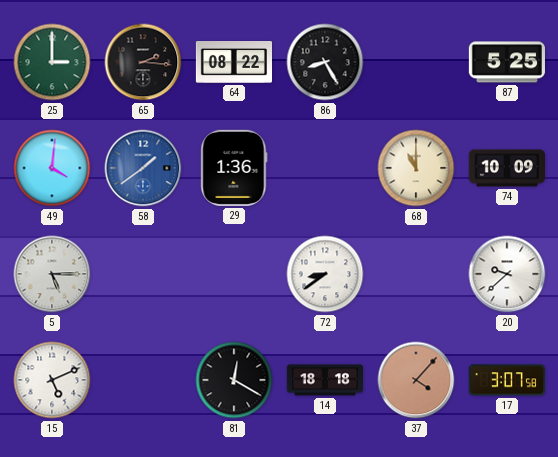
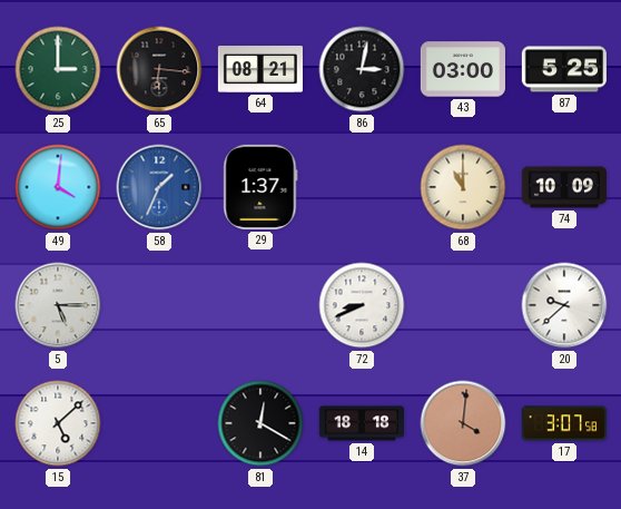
65: 2:16 -> 6:16 (159, 69)
64: 08:22 -> 08:21 (259, 70)
86: 8:25 -> 3:02 (362, 69)
43: none -> 03:00 (463, 69)
58: 1:39 -> 1:34 (159, 187)
29: 1:36 -> 1:37 (260, 187)
72: 8:39 -> 8:41 (362, 305)
15: 5:11 -> 5:08 (58, 423)
37: 4:07 -> 4:01 (463, 423)
